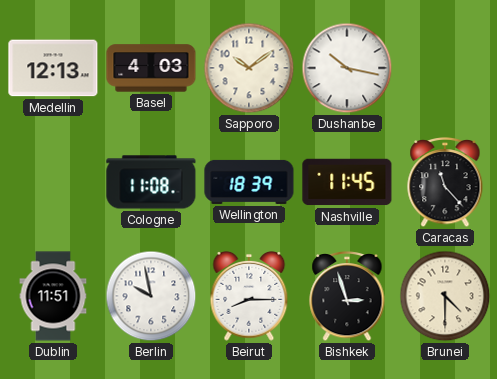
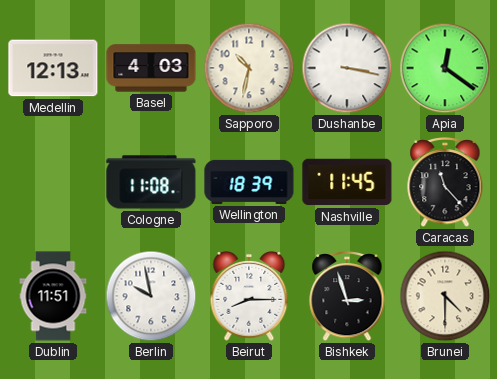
Sapporo: 10:09 -> 10:32 (249, 68)
Dushanbe: 10:17 -> 3:17 (347, 68)
Apia: none -> 12:21 (445, 68)
